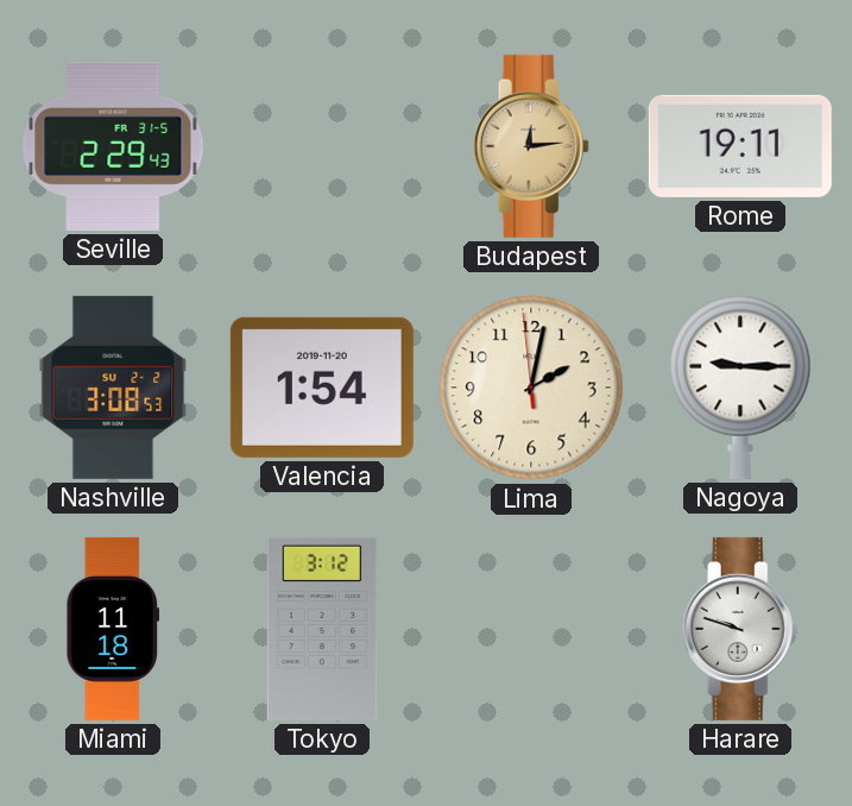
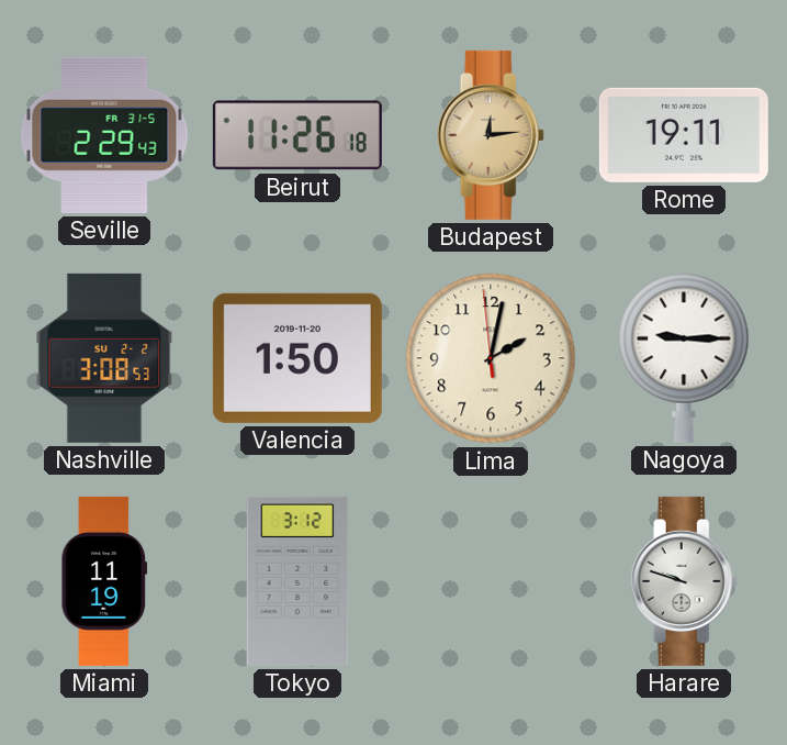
Beirut: none -> 11:26 (297, 135)
Valencia: 1:54 -> 1:50 (297, 358)
Miami: 11:18 -> 11:19 (104, 581)
